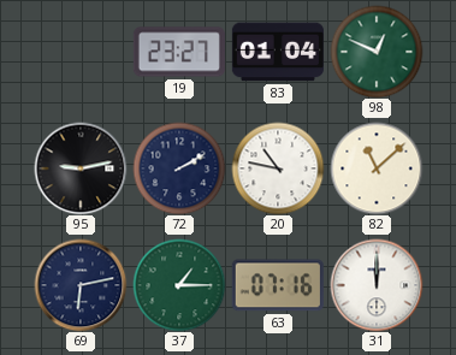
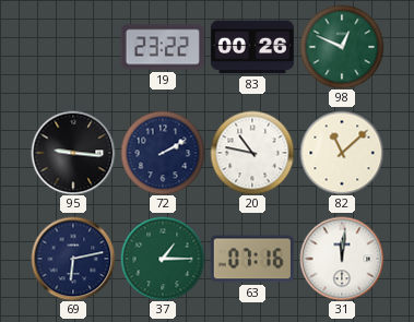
19: 23:27 -> 23:22 (163, 47)
83: 01:04 -> 00:26 (252, 47)
95: 9:13 -> 9:16 (73, 153)
31: 12:00 -> 12:01 (342, 259)
